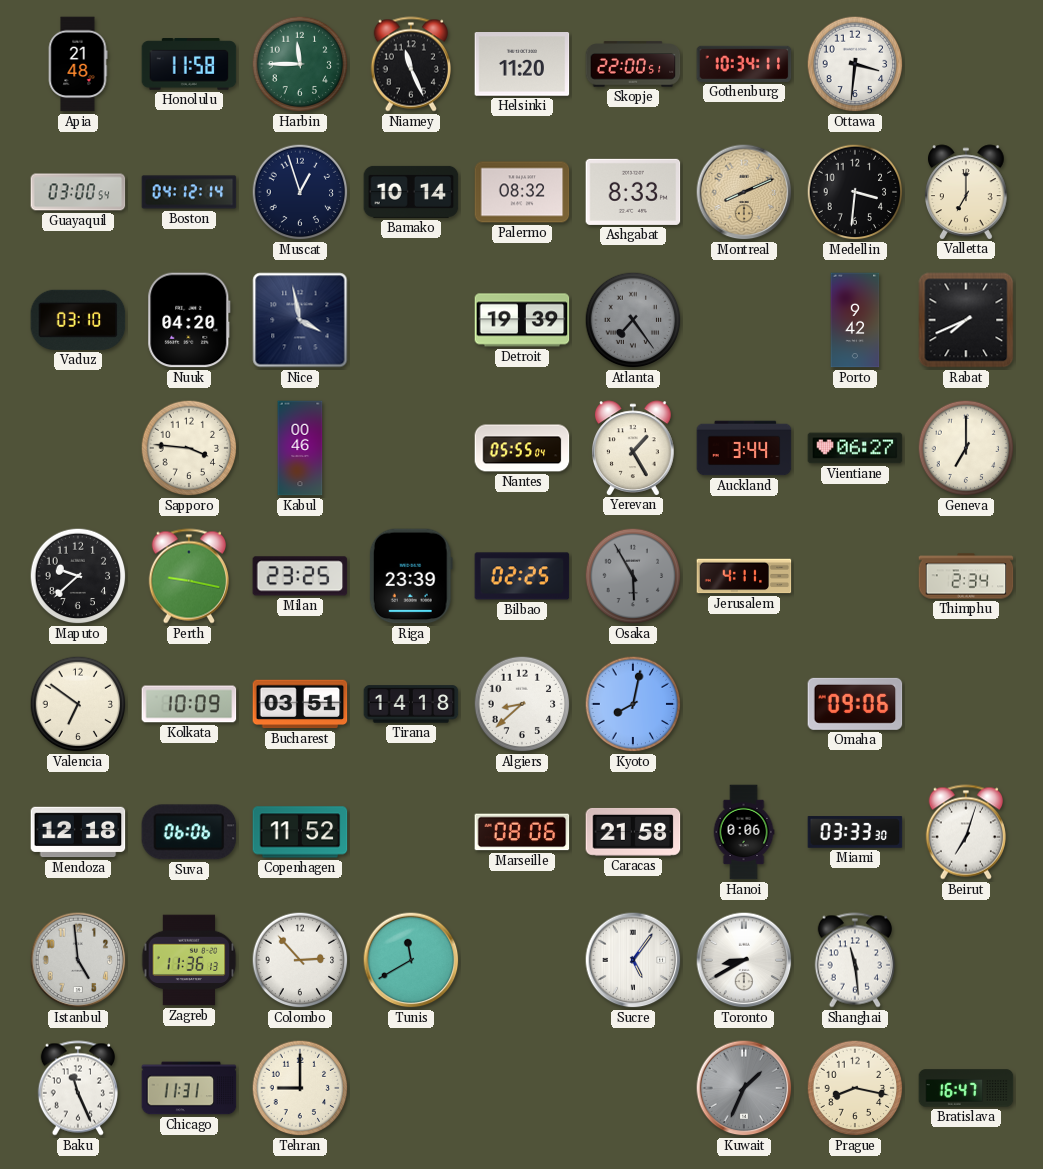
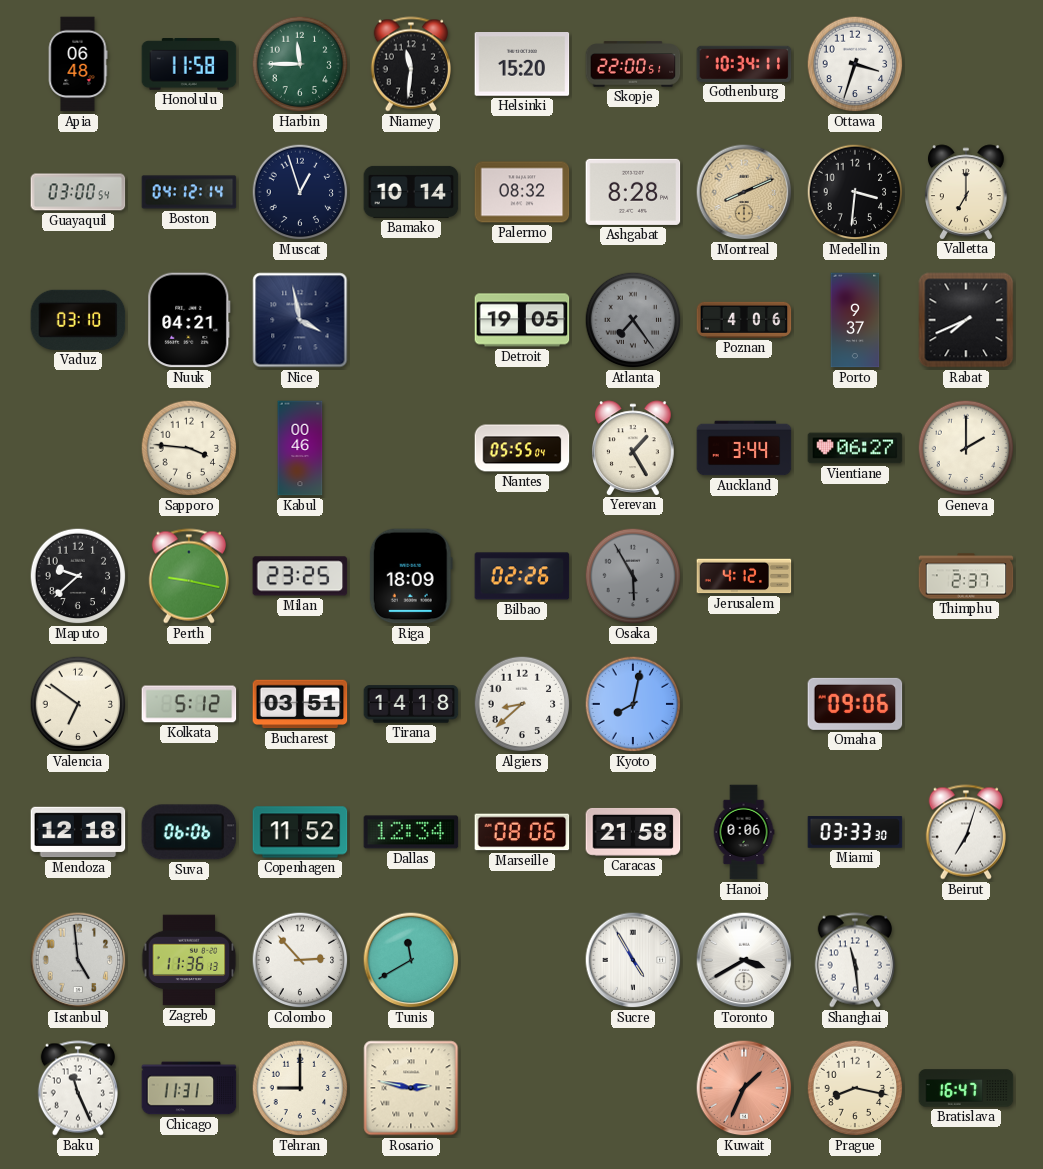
Apia: 21:48 -> 06:48 (78, 64)
Niamey: 11:26 -> 11:31 (411, 64)
Helsinki: 11:20 -> 15:20 (522, 64)
Ottawa: 3:31 -> 3:33 (855, 64)
Ashgabat: 8:33 -> 8:28 (633, 192)
Nuuk: 04:20 -> 04:21 (189, 320)
Detroit: 19:39 -> 19:05 (522, 320)
Poznan: none -> 4:06 (744, 320)
Porto: 9:42 -> 9:37 (855, 320)
Geneva: 7:00 -> 2:00 (966, 448)
Riga: 23:39 -> 18:09 (411, 576)
Bilbao: 02:25 -> 02:26 (522, 576)
Jerusalem: 4:11 -> 4:12 (744, 576)
Thimphu: 2:34 -> 2:37 (966, 576)
Kolkata: 10:09 -> 5:12 (189, 704)
Dallas: none -> 12:34 (411, 832)
Sucre: 5:06 -> 4:55 (633, 960)
Toronto: 8:40 -> 3:40 (744, 960)
Rosario: none -> 2:47 (411, 1088)
Kuwait dial: grey -> salmon (744, 1088)
